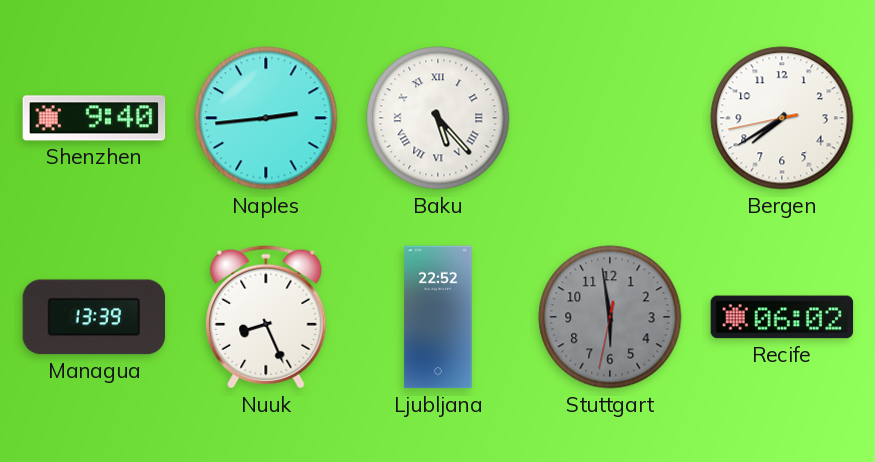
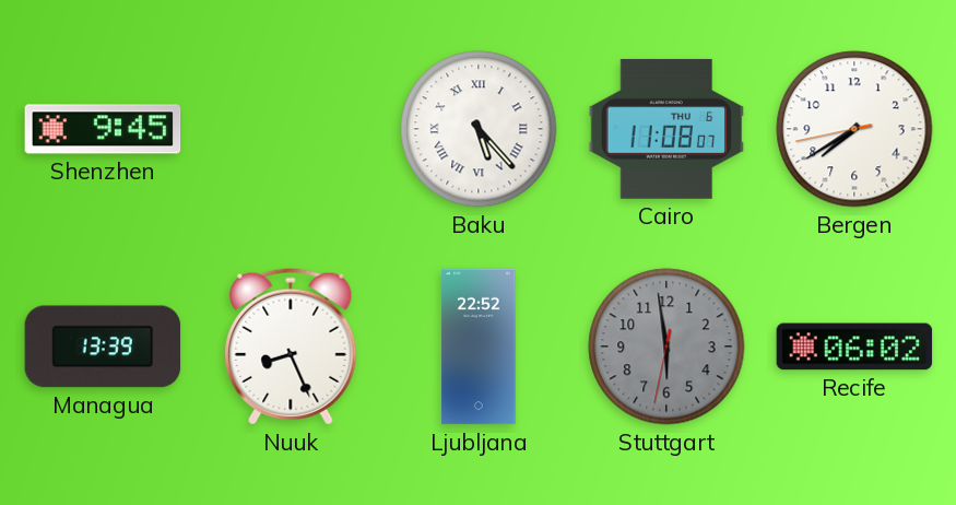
Shenzhen: 9:40 -> 9:45 (103, 129)
Naples: 2:44 -> none (266, 118)
Cairo: none -> 11:08 (666, 129)
